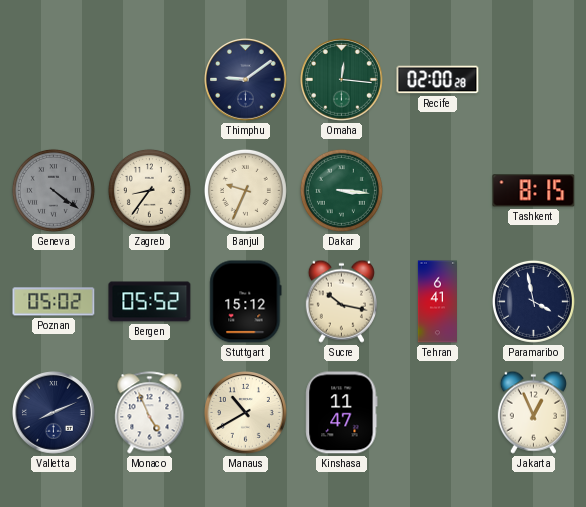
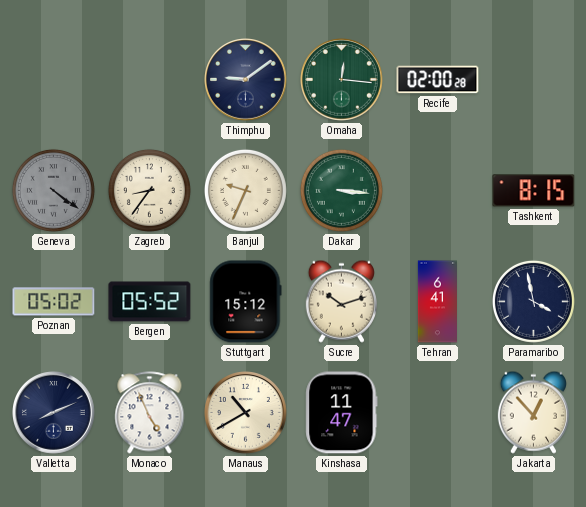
Sucre: 10:17 -> 10:12 (341, 301)
Jakarta: 12:56 -> 12:53 (533, 412)
